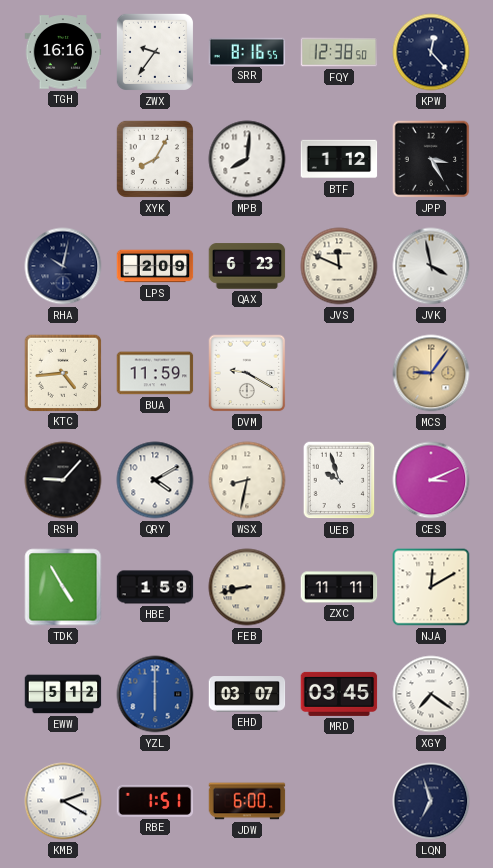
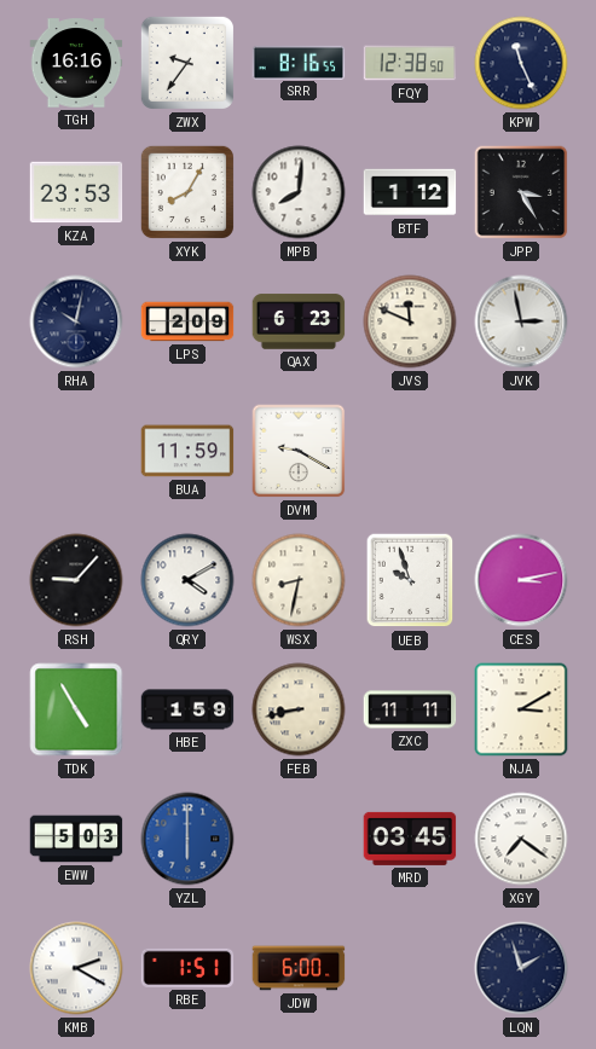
KPW: 12:23 -> 11:26 (521, 63)
KZA: none -> 23:53 (76, 192)
JVK: 3:58 -> 2:58 (521, 321)
KTC: 4:44 -> none (62, 372)
MCS: 9:06 -> none (431, 373)
CES: 3:11 -> 3:13 (521, 580)
NJA: 12:10 -> 3:10 (521, 709)
EWW: 5:12 -> 5:03 (76, 839)
EHD: 03:07 -> none (247, 694)
LQN: 6:57 -> 1:57 (521, 968)
